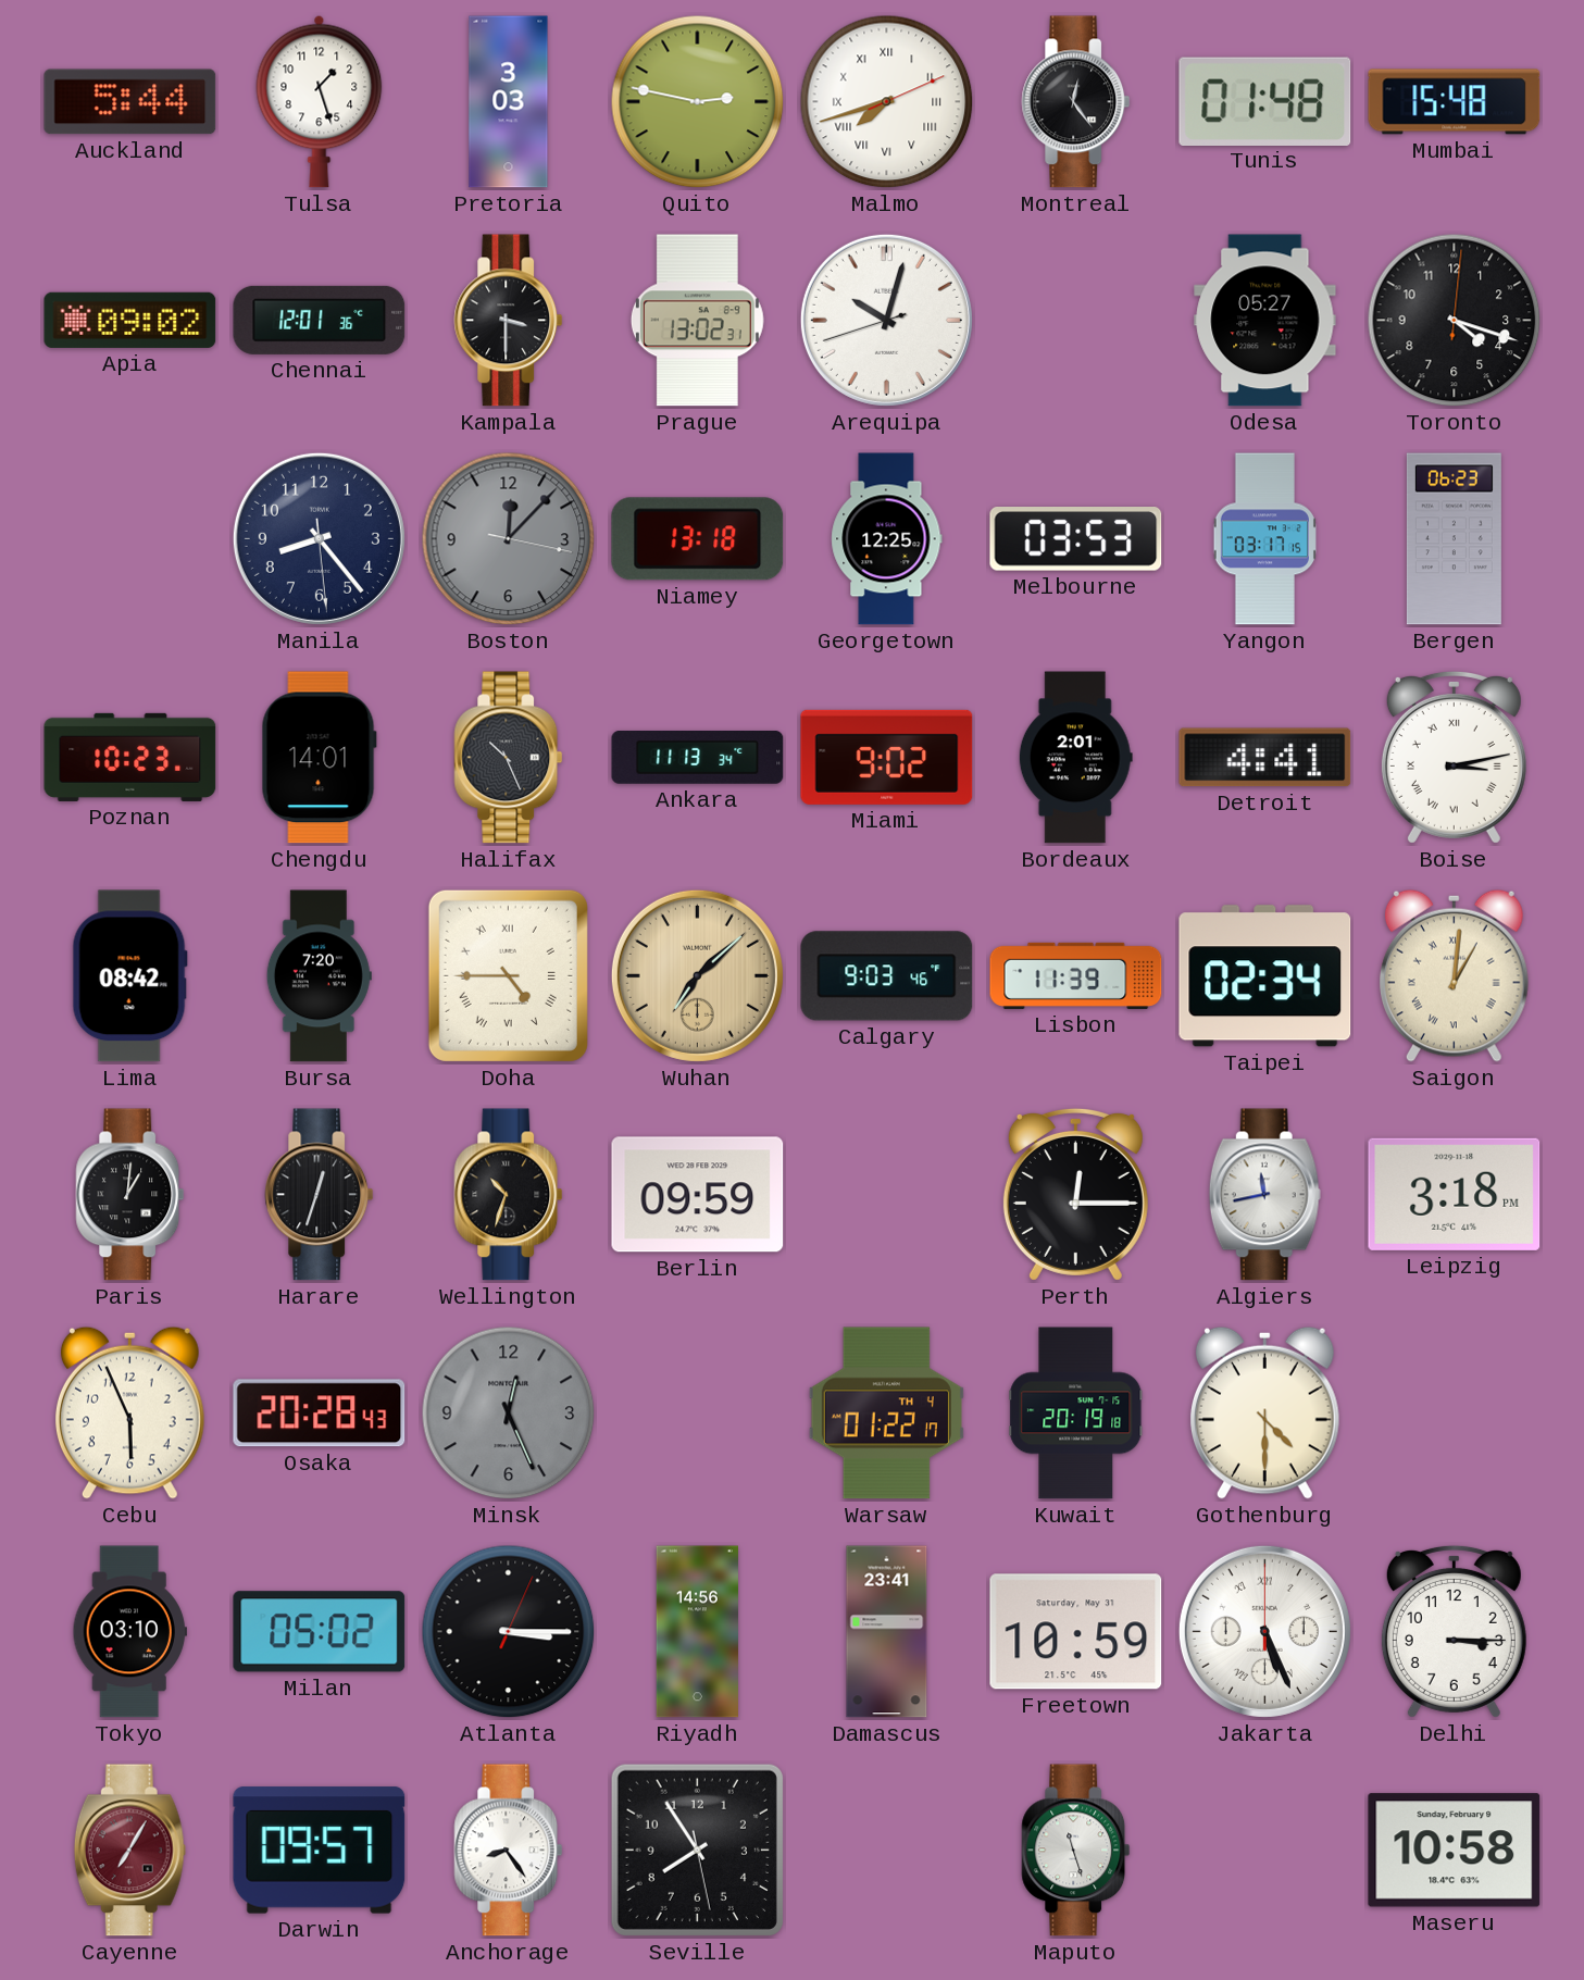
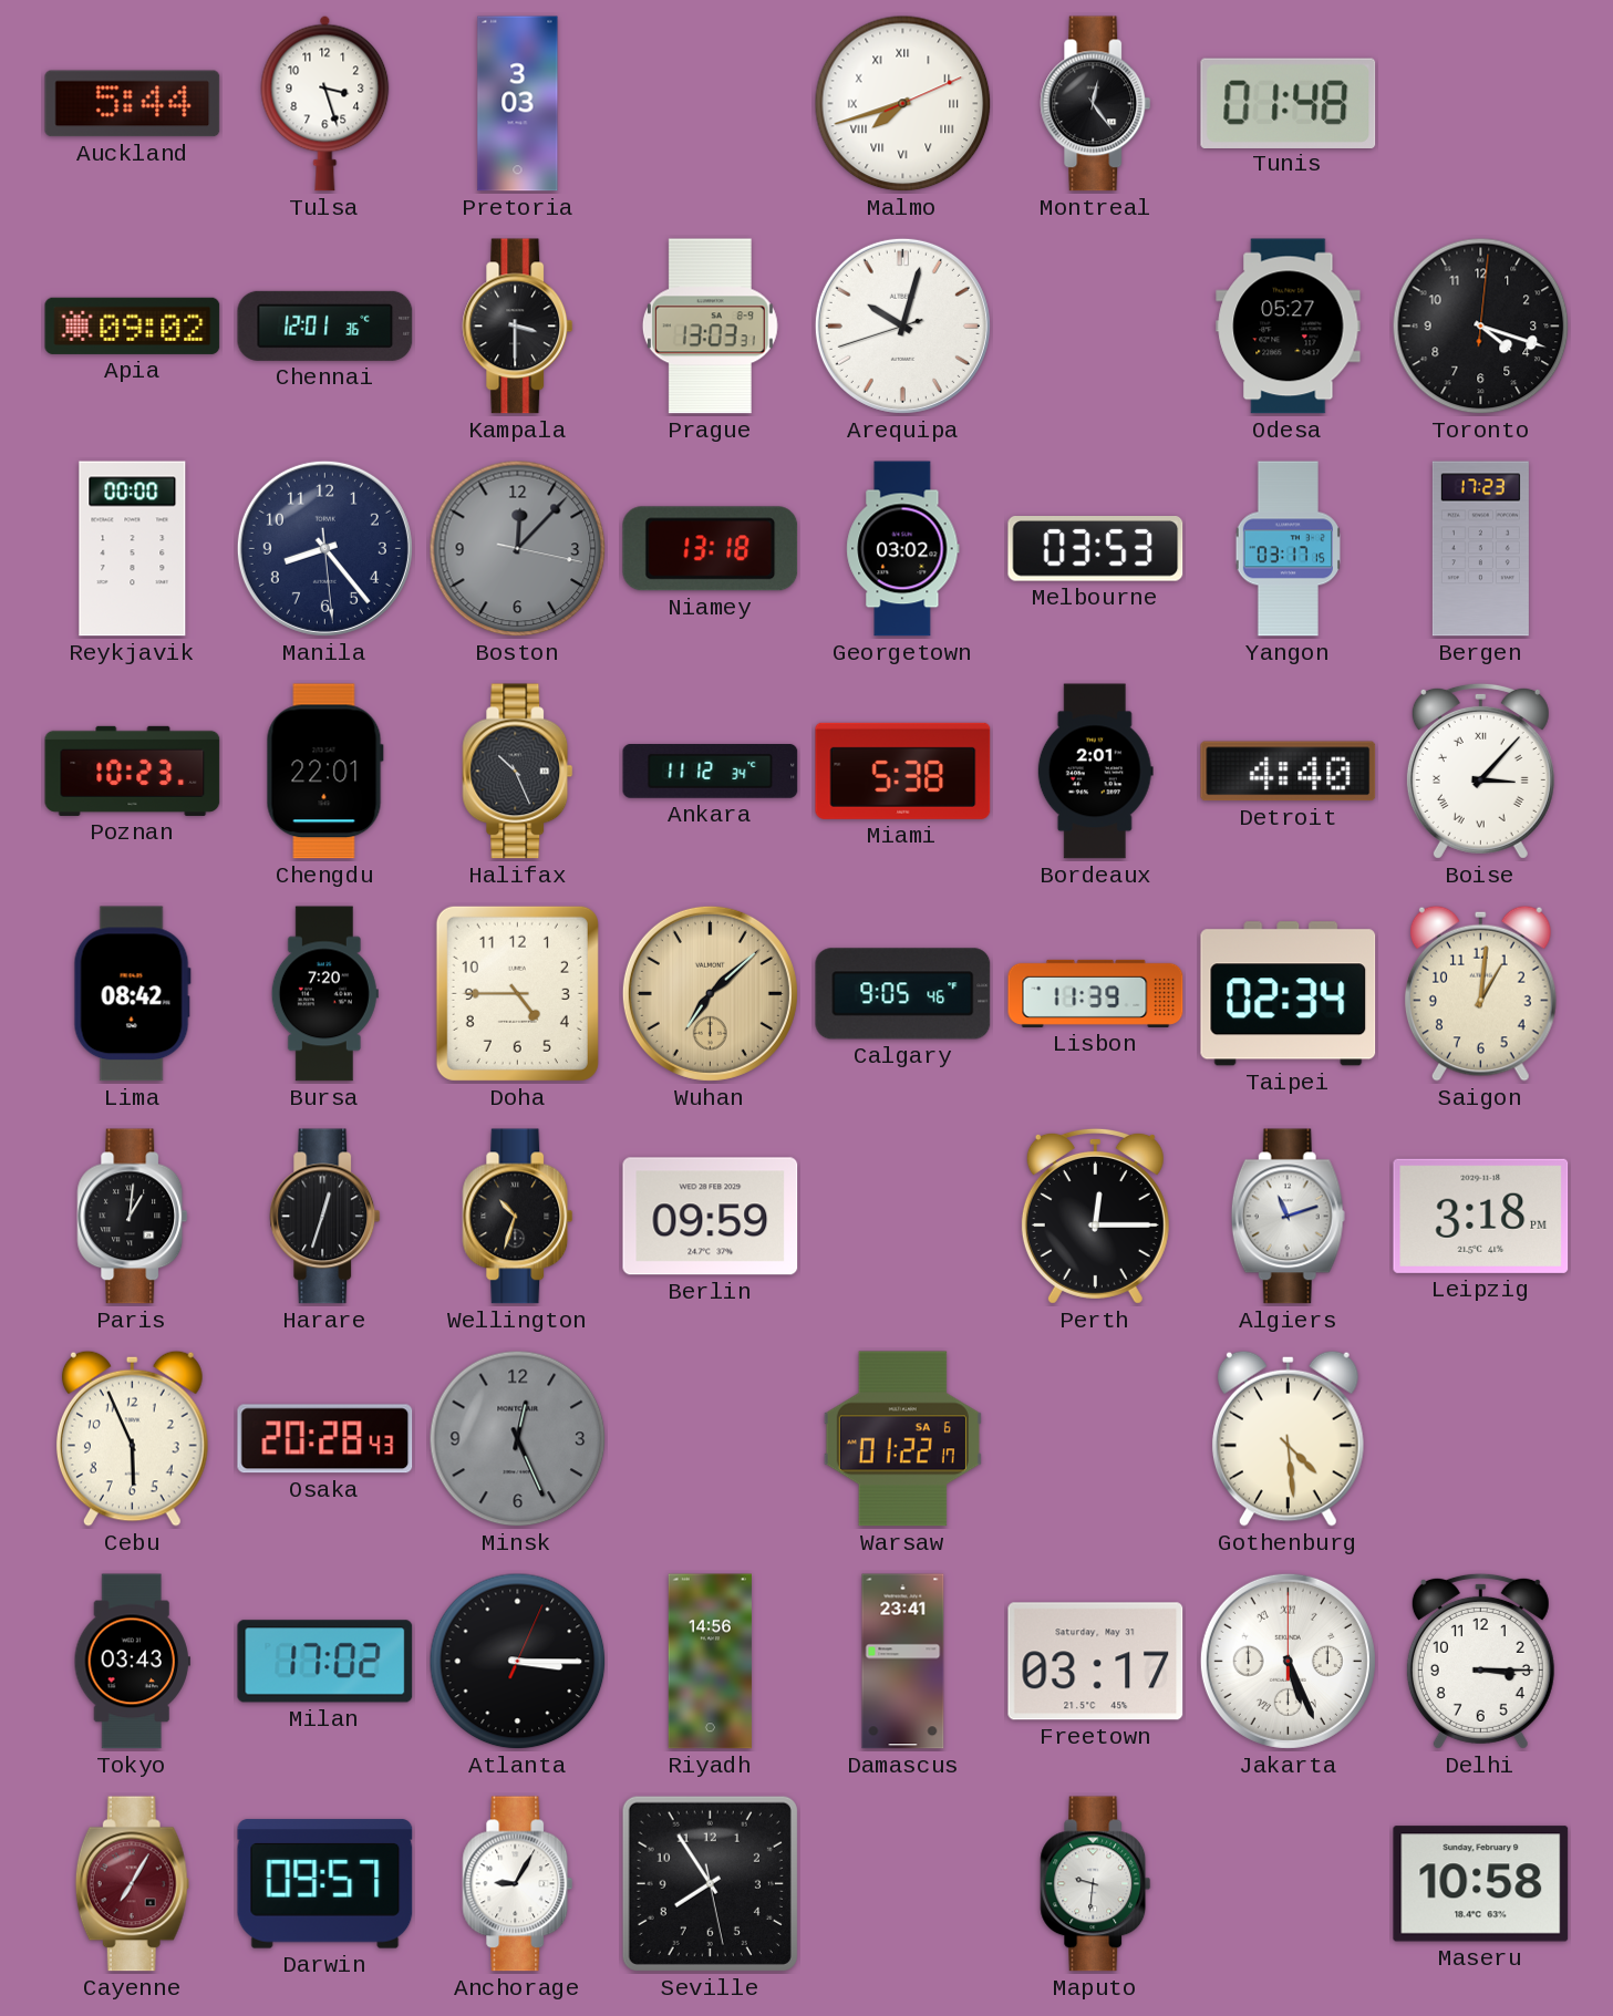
Tulsa: 1:27 -> 3:27 (325, 103)
Quito: 2:47 -> none (698, 102)
Mumbai: 15:48 -> none (1455, 102)
Prague: 13:02 -> 13:03 (710, 327)
Reykjavik: none -> 00:00 (133, 549)
Georgetown: 12:25 -> 03:02 (903, 549)
Bergen: 06:23 -> 17:23 (1480, 549)
Chengdu: 14:01 -> 22:01 (324, 772)
Ankara: 11:13 -> 11:12 (711, 772)
Miami: 9:02 -> 5:38 (903, 771)
Detroit: 4:41 -> 4:40 (1289, 772)
Boise: 3:13 -> 3:07 (1480, 771)
Doha numerals: Roman -> Arabic (517, 993)
Calgary: 9:03 -> 9:05 (903, 994)
Saigon numerals: Roman -> Arabic (1480, 993)
Algiers: 11:43 -> 11:12 (1288, 1217)
Warsaw date: TH 4 -> SA 6 (902, 1439)
Kuwait: 20:19 -> none (1076, 1414)
Gothenburg: 4:30 -> 4:29 (1288, 1438)
Tokyo: 03:10 -> 03:43 (132, 1662)
Milan: 05:02 -> 17:02 (325, 1662)
Freetown: 10:59 -> 03:17 (1096, 1662)
Anchorage: 8:24 -> 9:05 (518, 1884)
Maputo: 11:27 -> 9:31 (1096, 1884)
